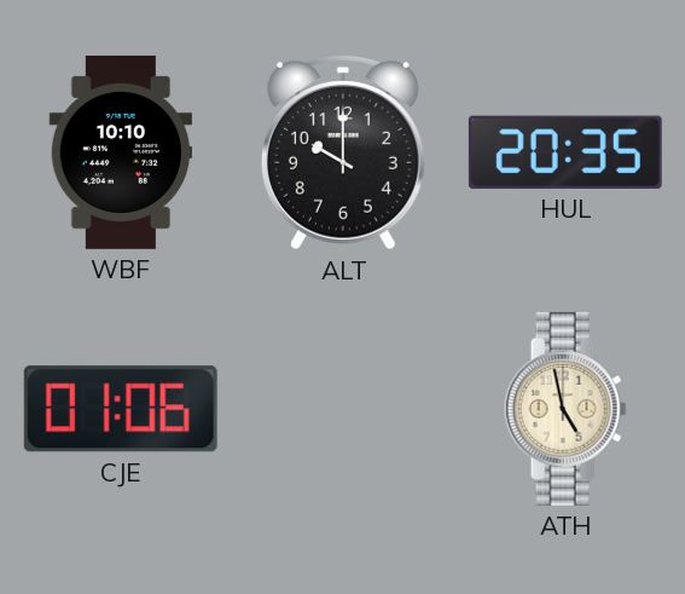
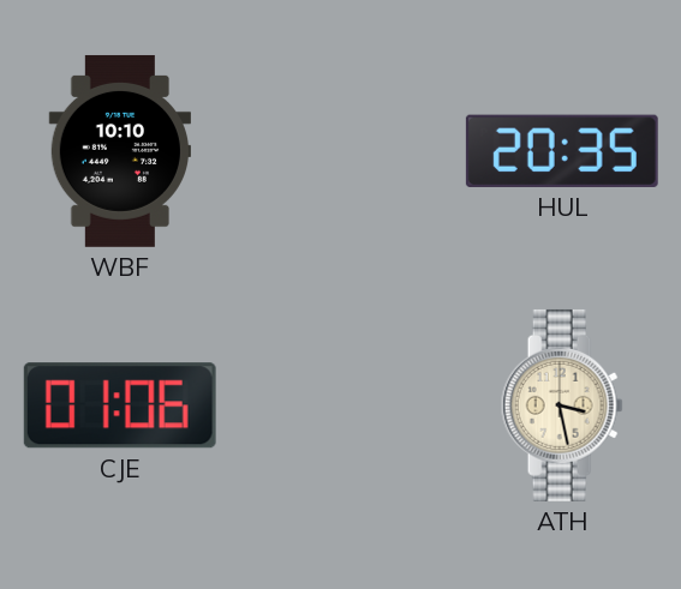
ALT: 10:00 -> none (343, 154)
ATH: 4:58 -> 3:28 (562, 405)
